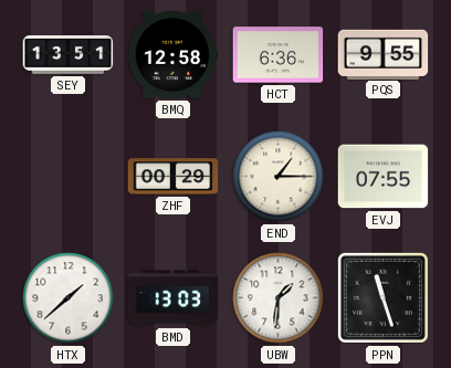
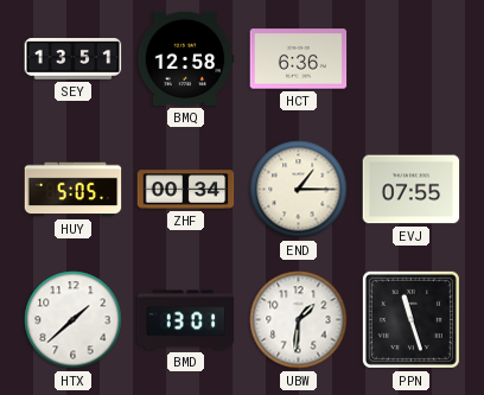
PQS: 9:55 -> none (384, 54)
HUY: none -> 5:05 (74, 190)
ZHF: 00:29 -> 00:34 (186, 190)
BMD: 13:03 -> 13:01 (186, 320)
